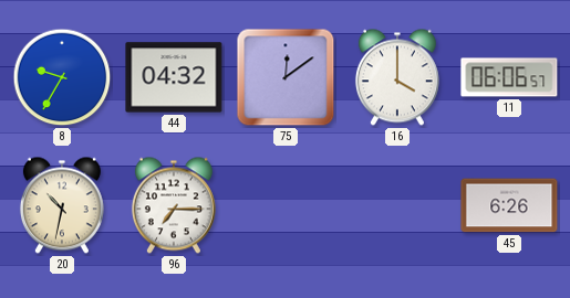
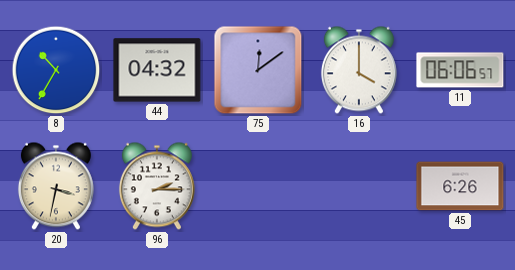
8: 9:35 -> 10:35 (56, 70)
20: 10:32 -> 3:32 (56, 186)
96: 7:15 -> 2:15 (157, 186)
